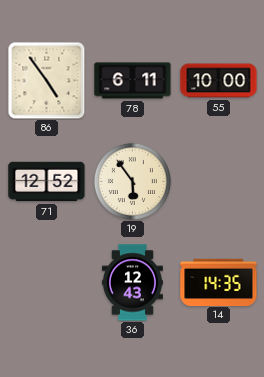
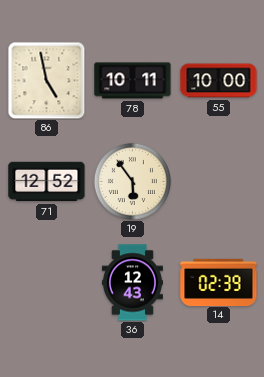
86: 4:54 -> 4:58 (46, 80)
78: 6:11 -> 10:11 (133, 81)
14: 14:35 -> 02:39 (219, 282)
